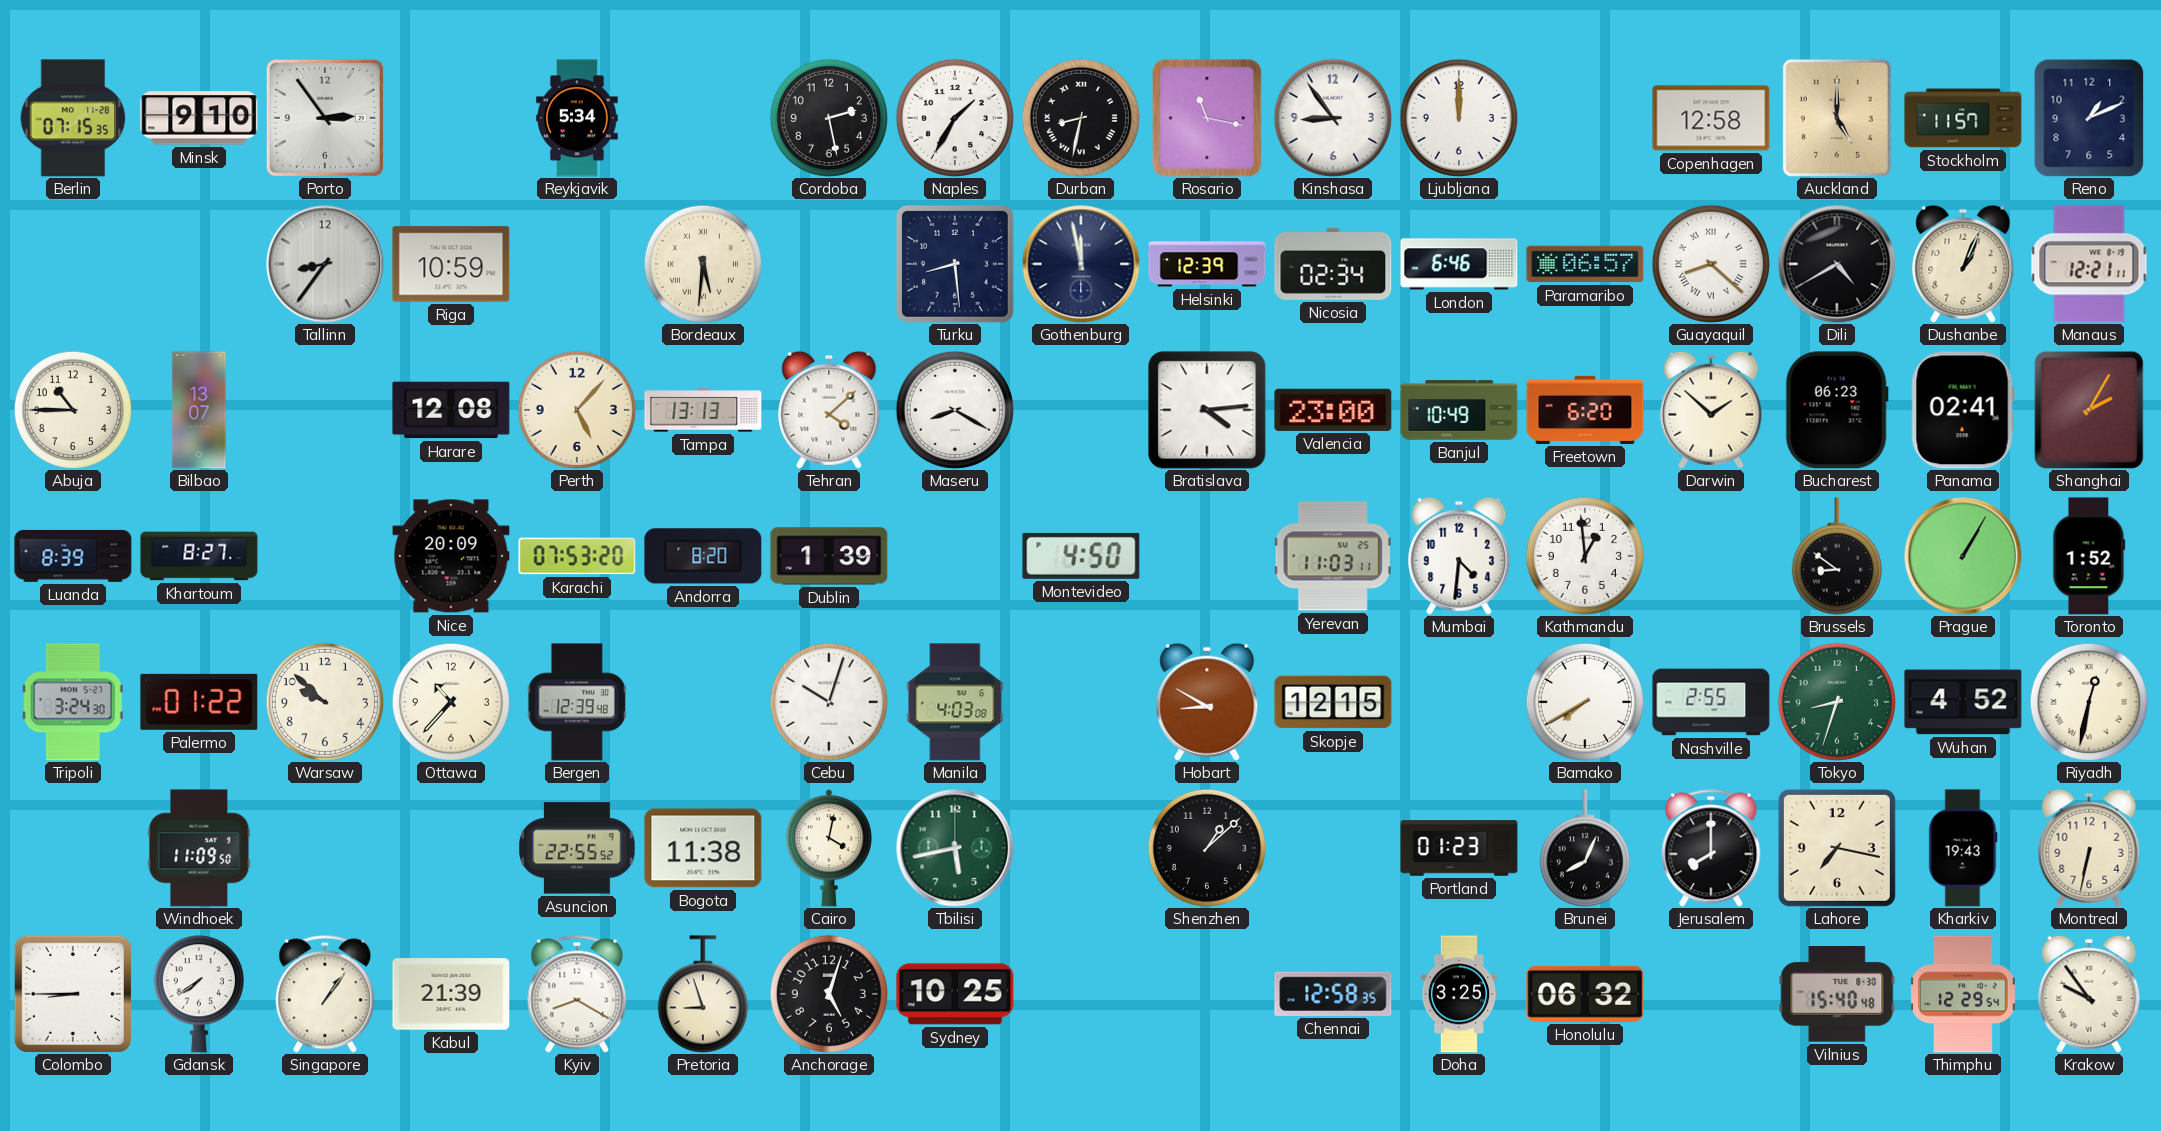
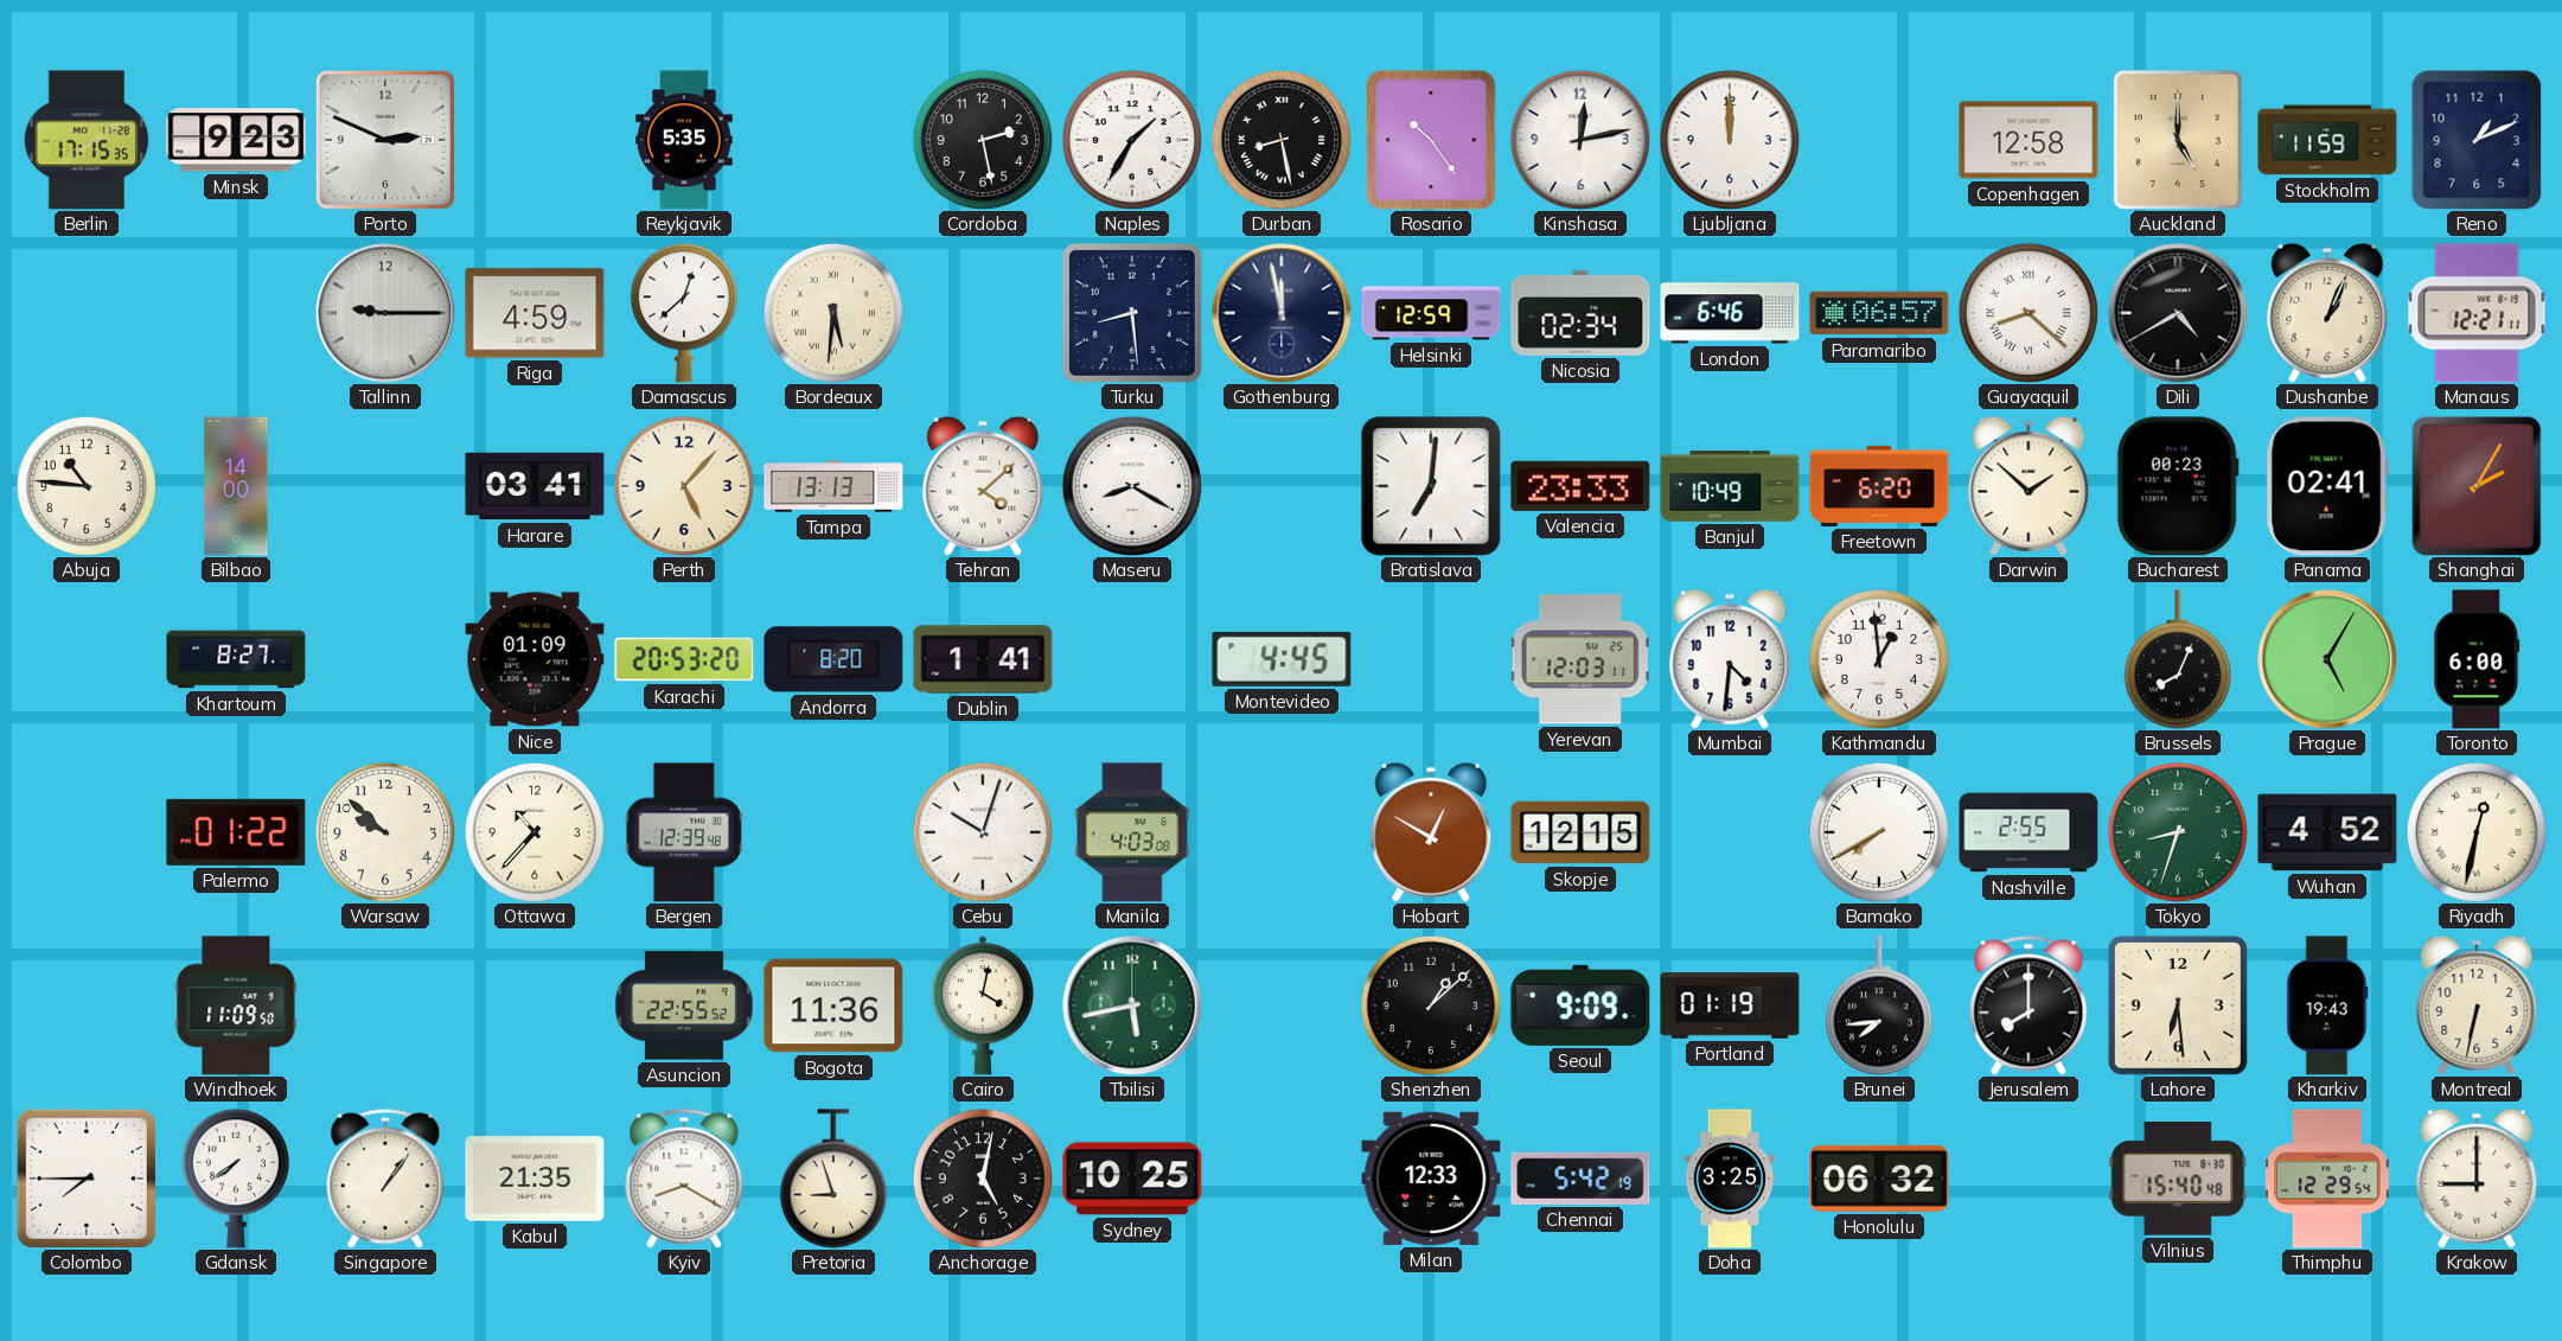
Berlin: 07:15 -> 17:15 (87, 140)
Minsk: 9:10 -> 9:23 (236, 140)
Porto: 2:54 -> 2:49 (385, 140)
Reykjavik: 5:34 -> 5:35 (684, 140)
Durban: 8:32 -> 8:28 (1282, 140)
Rosario: 11:17 -> 10:24 (1431, 140)
Kinshasa: 8:54 -> 12:13 (1580, 140)
Stockholm: 11:57 -> 11:59 (2327, 140)
Tallinn: 8:36 -> 9:15 (385, 313)
Riga: 10:59 -> 4:59 (535, 313)
Damascus: none -> 12:38 (684, 313)
Helsinki: 12:39 -> 12:59 (1431, 313)
Abuja: 10:45 -> 10:46 (87, 486)
Bilbao: 13:07 -> 14:00 (236, 486)
Harare: 12:08 -> 03:41 (535, 486)
Bratislava: 4:14 -> 7:01 (1431, 486)
Valencia: 23:00 -> 23:33 (1580, 486)
Bucharest: 06:23 -> 00:23 (2178, 486)
Luanda: 8:39 -> none (73, 556)
Nice: 20:09 -> 01:09 (535, 659)
Karachi: 07:53 -> 20:53 (684, 659)
Dublin: 1:39 -> 1:41 (983, 659)
Montevideo: 4:50 -> 4:45 (1282, 659)
Yerevan: 11:03 -> 12:03 (1580, 659)
Brussels: 8:51 -> 8:04 (2178, 659)
Prague: 1:05 -> 5:05 (2327, 659)
Toronto: 1:52 -> 6:00 (2477, 659)
Tripoli: 3:24 -> none (73, 702)
Hobart: 8:50 -> 12:50 (1431, 832)
Bogota: 11:38 -> 11:36 (833, 1005)
Seoul: none -> 9:09 (1580, 1005)
Portland: 01:23 -> 01:19 (1730, 1005)
Brunei: 8:04 -> 7:44 (1879, 1005)
Lahore: 7:17 -> 6:29 (2178, 1005)
Colombo: 8:45 -> 7:45 (87, 1179)
Kabul: 21:39 -> 21:35 (535, 1179)
Anchorage: 5:03 -> 5:02 (983, 1179)
Milan: none -> 12:33 (1431, 1179)
Chennai: 12:58 -> 5:42 (1580, 1179)
Krakow: 9:54 -> 9:00 (2477, 1179)
